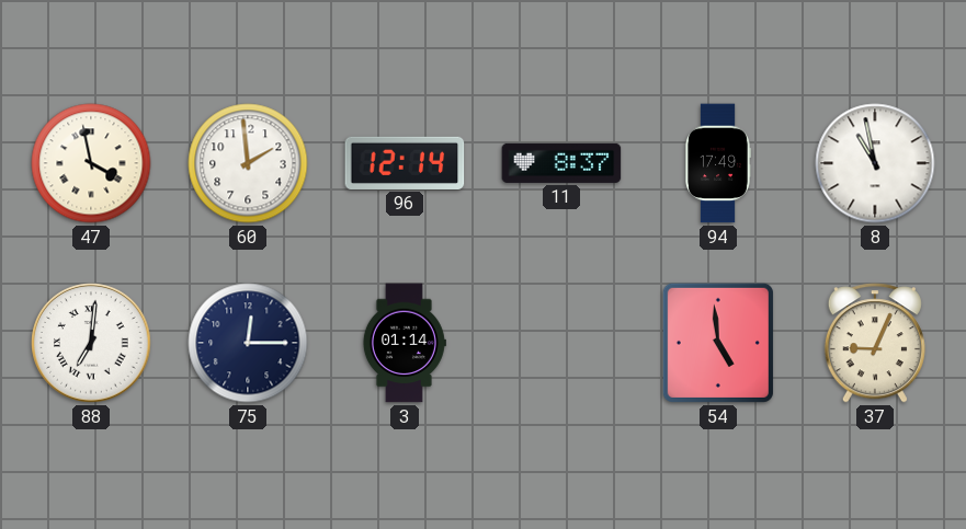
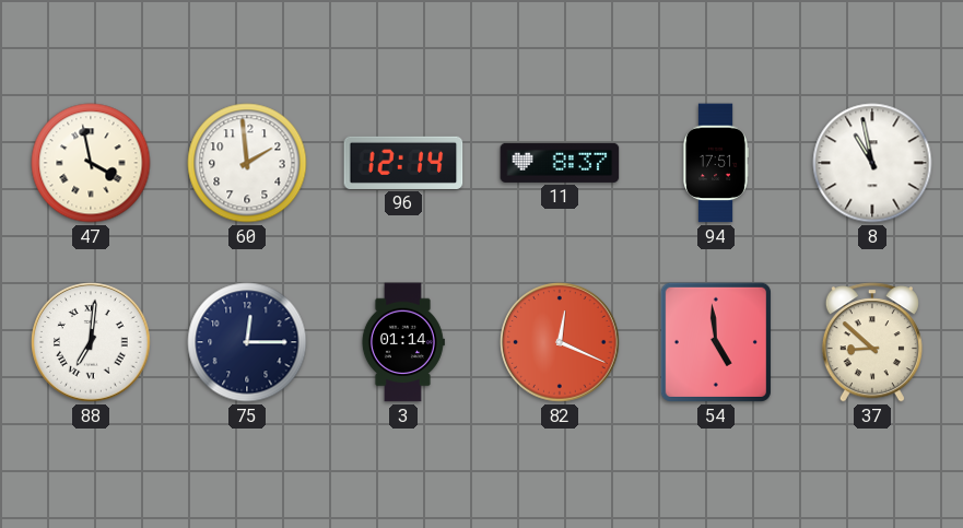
94: 17:49 -> 17:51 (716, 163)
82: none -> 12:19 (560, 342)
37: 9:04 -> 8:52 (872, 342)
